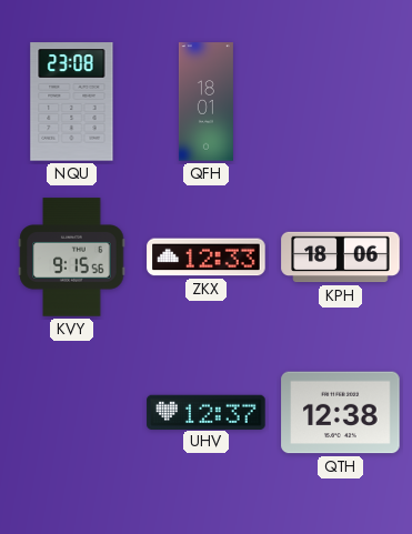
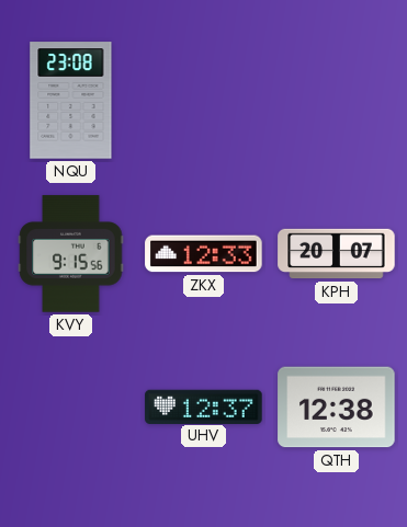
QFH: 18:01 -> none (205, 102)
KPH: 18:06 -> 20:07 (337, 254)
